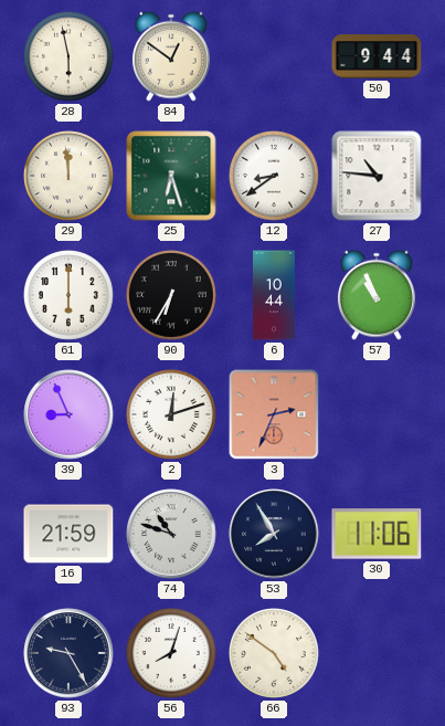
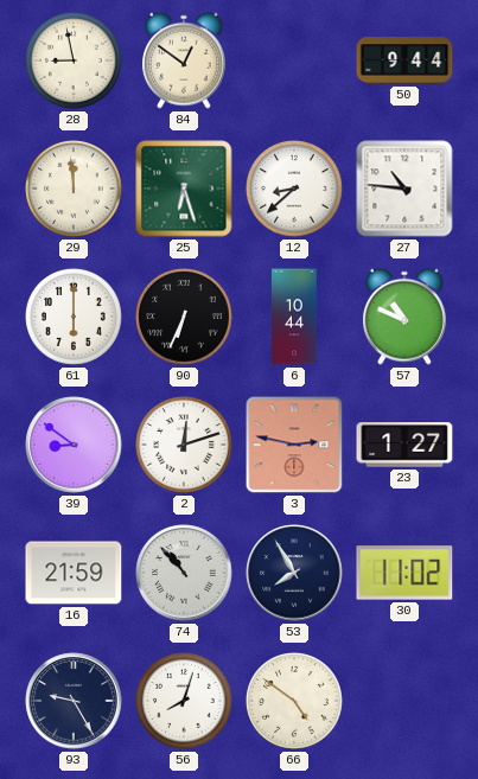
28: 5:58 -> 8:58 (75, 62)
12: 8:39 -> 8:38 (295, 190)
90: 6:35 -> 6:34 (185, 318)
57: 10:56 -> 10:49 (404, 317)
39: 8:56 -> 8:51 (74, 445)
3: 2:34 -> 2:47 (294, 445)
23: none -> 1:27 (404, 445)
74: 10:48 -> 10:53 (184, 573)
30: 11:06 -> 11:02 (404, 573)
